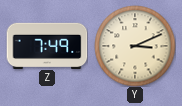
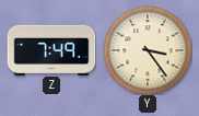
Y: 3:11 -> 3:24 (148, 50)
